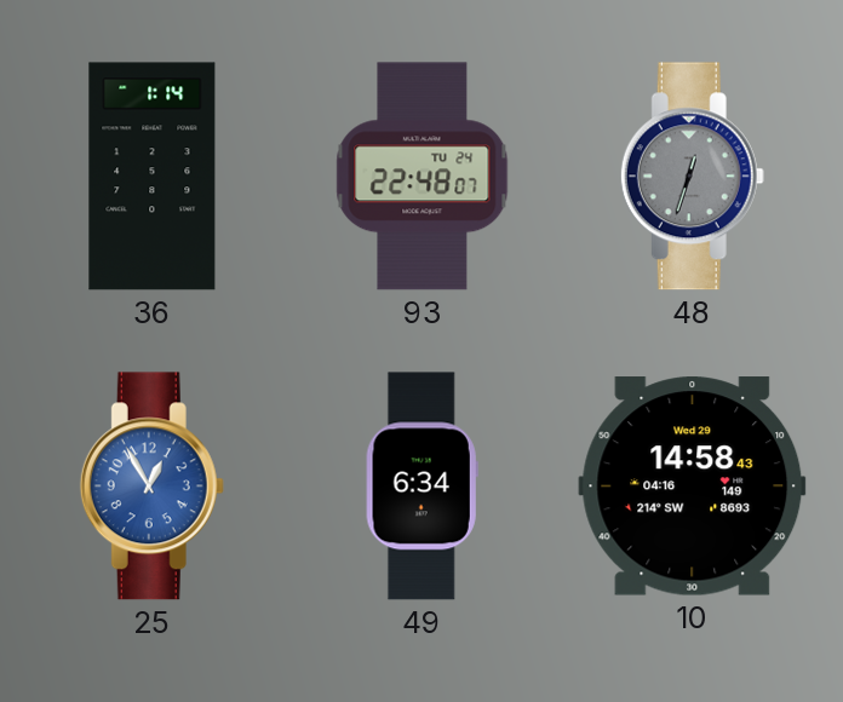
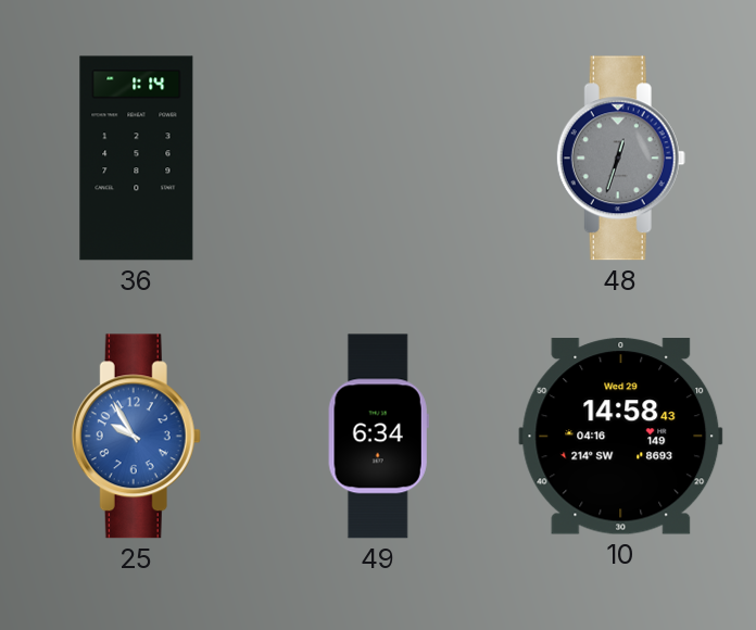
93: 22:48 -> none (423, 177)
25: 12:55 -> 9:55 (136, 437)
